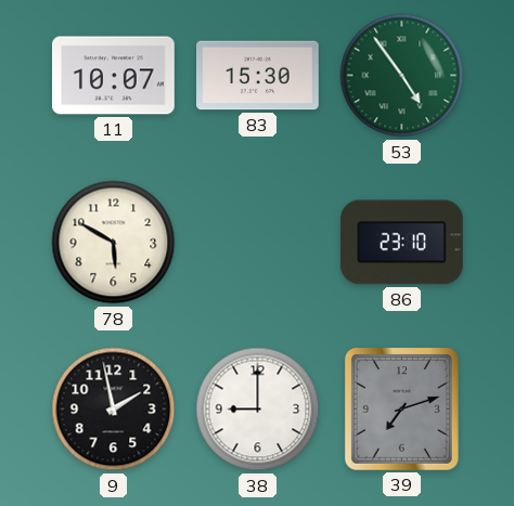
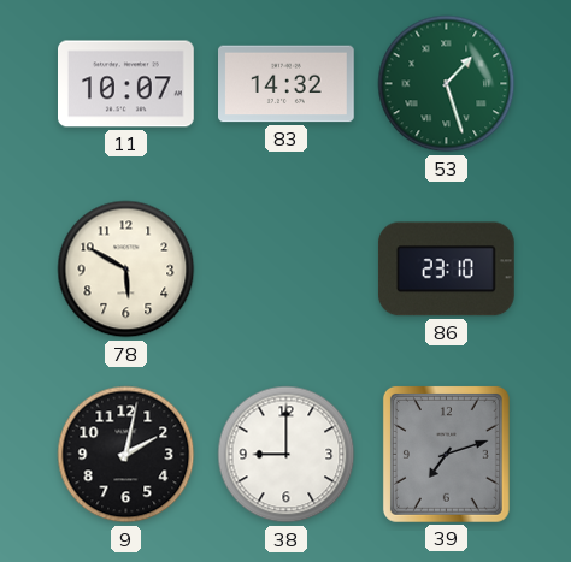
83: 15:30 -> 14:32 (287, 84)
53: 4:54 -> 1:27 (447, 84)
9: 1:58 -> 2:02 (126, 455)
